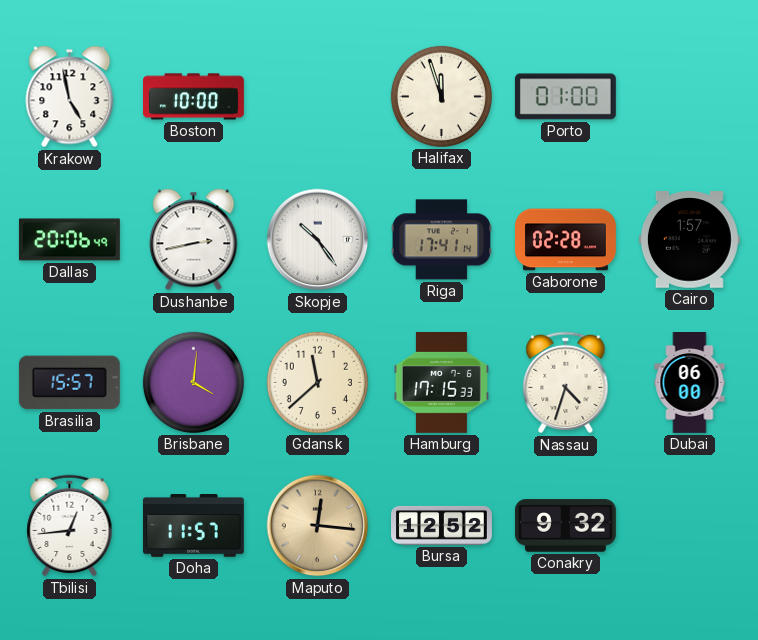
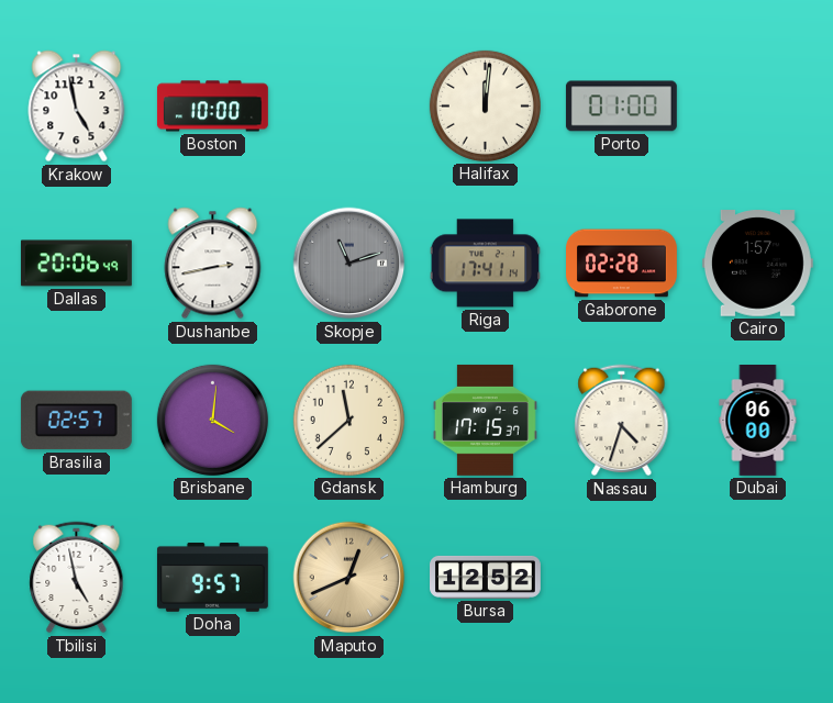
Halifax: 11:57 -> 12:01 (485, 105)
Skopje: 10:24 -> 11:12 (349, 264)
Skopje dial: white -> grey (349, 264)
Brasilia: 15:57 -> 02:57 (76, 421)
Hamburg: 17:15:33 -> 17:15:37 (485, 420)
Tbilisi: 12:44 -> 4:58 (77, 578)
Doha: 11:57 -> 9:57 (212, 578)
Maputo: 12:16 -> 12:41 (349, 578)
Conakry: 9:32 -> none (565, 526)
